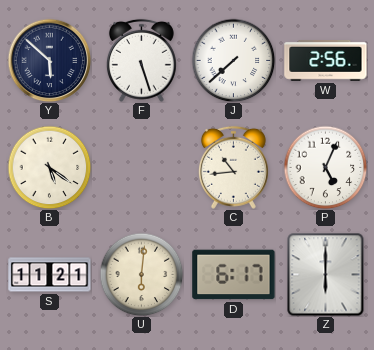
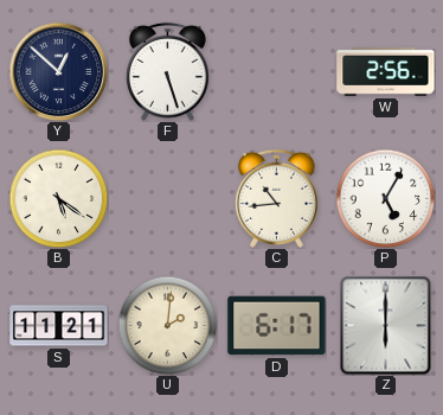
Y: 5:52 -> 12:52 (58, 71)
J: 7:38 -> none (233, 60)
P: 5:04 -> 5:05 (385, 198)
U: 6:01 -> 2:01 (167, 325)
